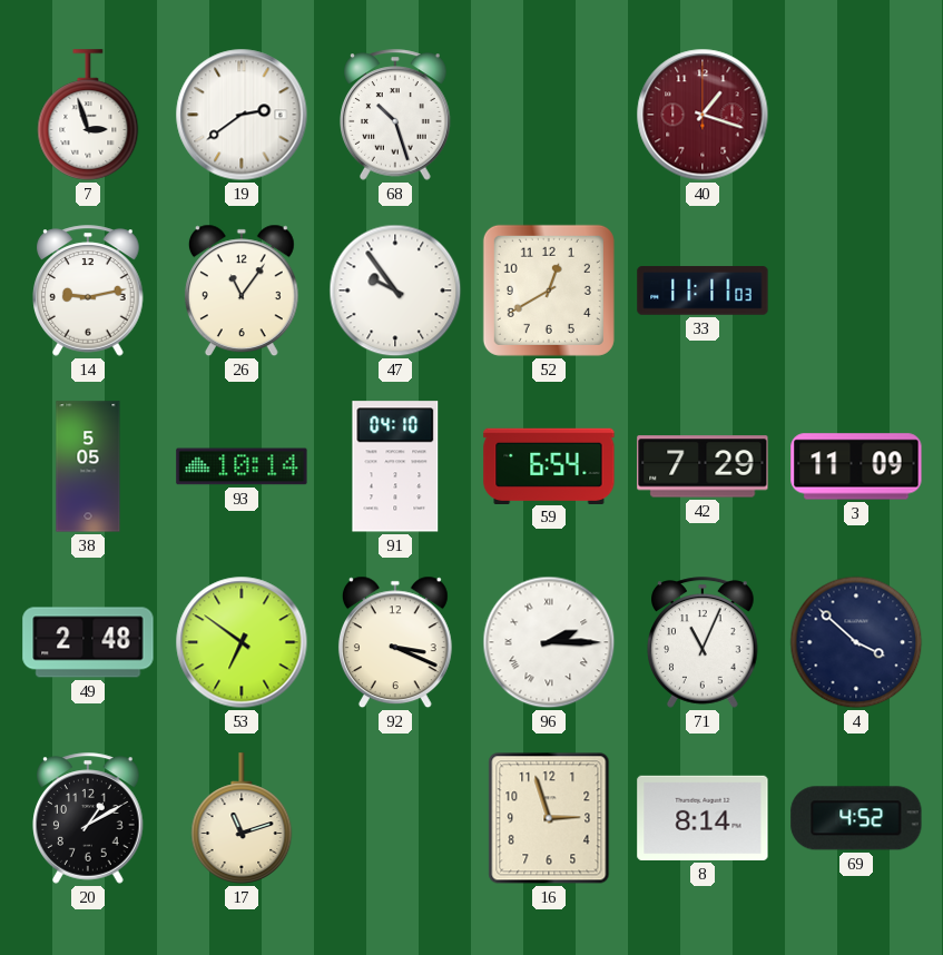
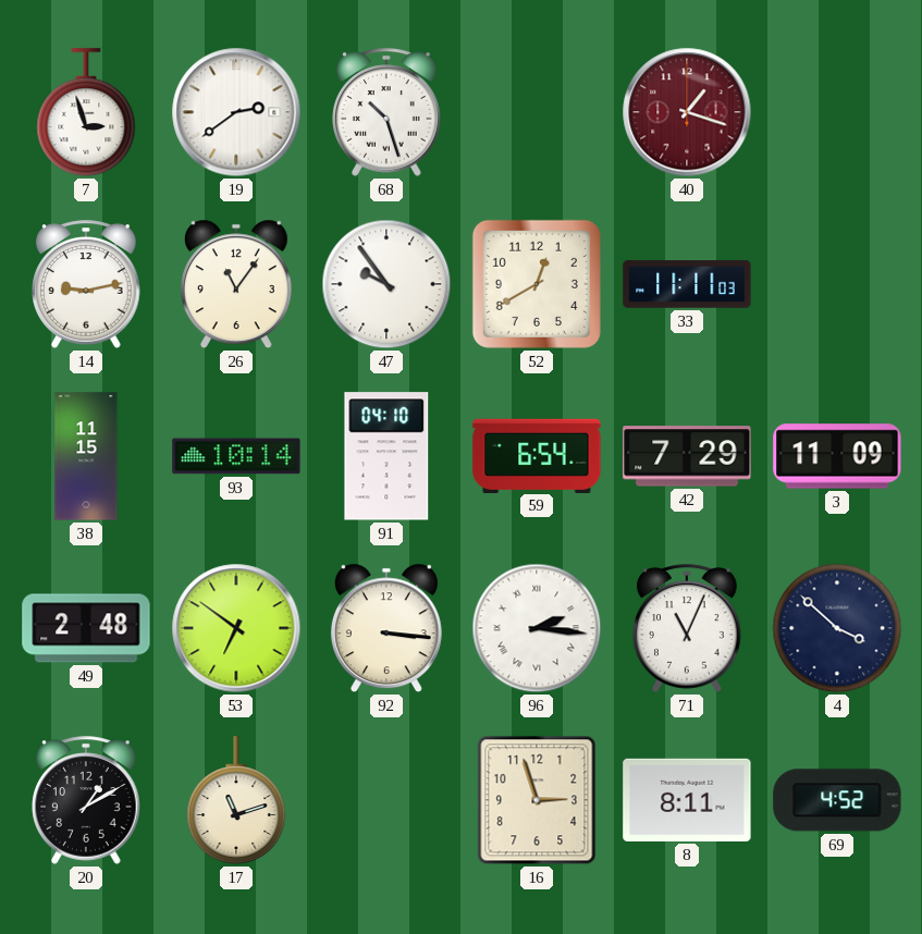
38: 5:05 -> 11:15 (86, 456)
92: 3:19 -> 3:16 (386, 628)
96: 2:15 -> 2:16 (537, 628)
8: 8:14 -> 8:11 (687, 800)
